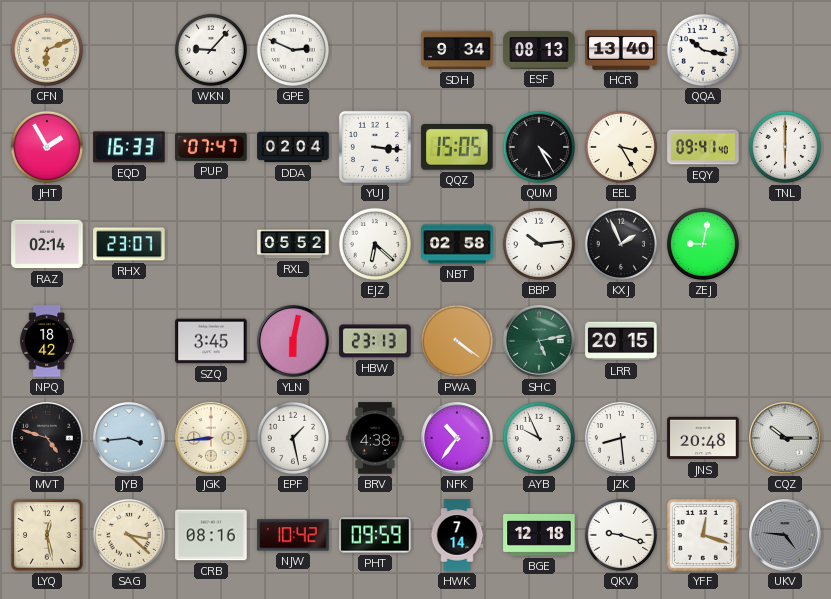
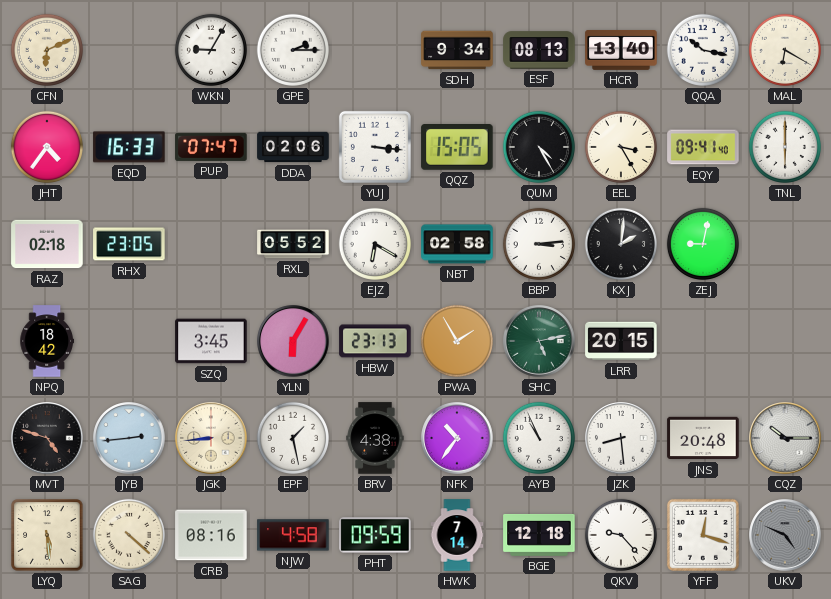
WKN: 9:07 -> 9:05 (211, 50)
GPE: 2:49 -> 2:15 (293, 50)
MAL: none -> 6:20 (785, 50)
JHT: 1:55 -> 4:36 (47, 147)
DDA: 02:04 -> 02:06 (293, 147)
RAZ: 02:14 -> 02:18 (47, 244)
RHX: 23:07 -> 23:05 (129, 244)
EJZ: 6:22 -> 6:20 (375, 244)
BBP: 10:14 -> 3:14 (539, 244)
KXJ: 1:56 -> 2:01 (621, 244)
YLN: 6:02 -> 6:05 (293, 341)
PWA: 4:21 -> 1:55 (457, 341)
JYB: 3:44 -> 2:44 (129, 438)
AYB: 9:56 -> 10:56 (539, 438)
LYQ: 12:28 -> 5:29 (47, 535)
SAG: 3:22 -> 4:22 (129, 535)
NJW: 10:42 -> 4:58 (293, 535)
QKV: 9:18 -> 9:23 (621, 535)
UKV: 4:46 -> 4:49 (785, 535)
